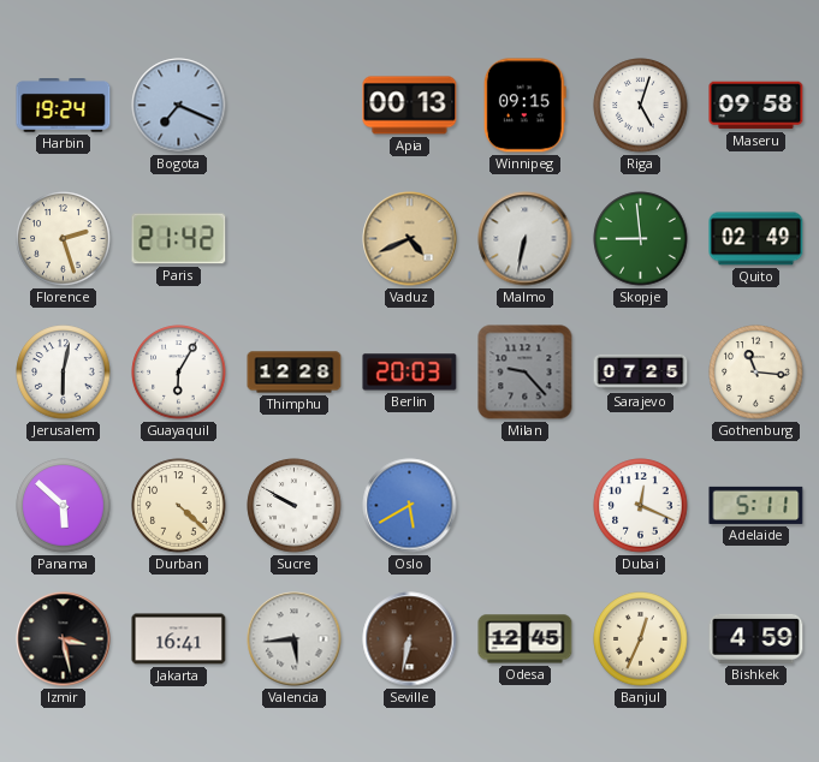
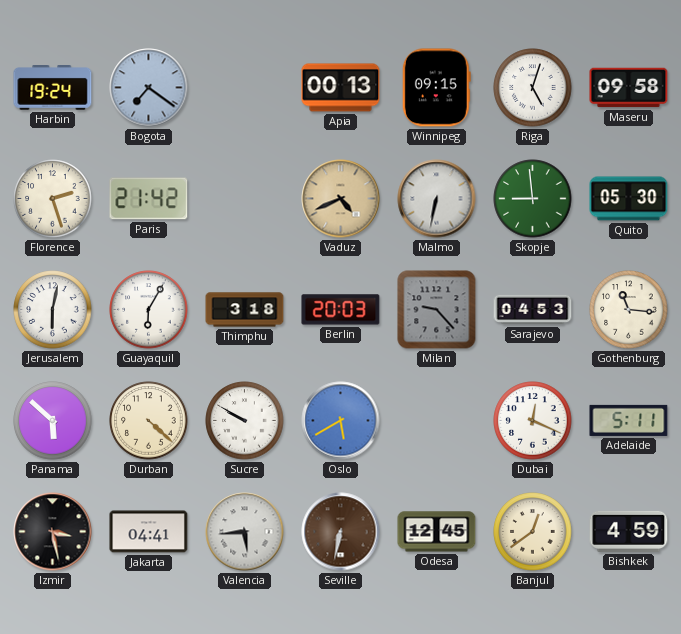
Bogota: 7:19 -> 7:21 (149, 88)
Quito: 02:49 -> 05:30 (629, 199)
Thimphu: 12:28 -> 3:18 (245, 310)
Sarajevo: 07:25 -> 04:53 (533, 310)
Jakarta: 16:41 -> 04:41 (149, 532)
Banjul: 12:34 -> 12:39 (533, 532)
